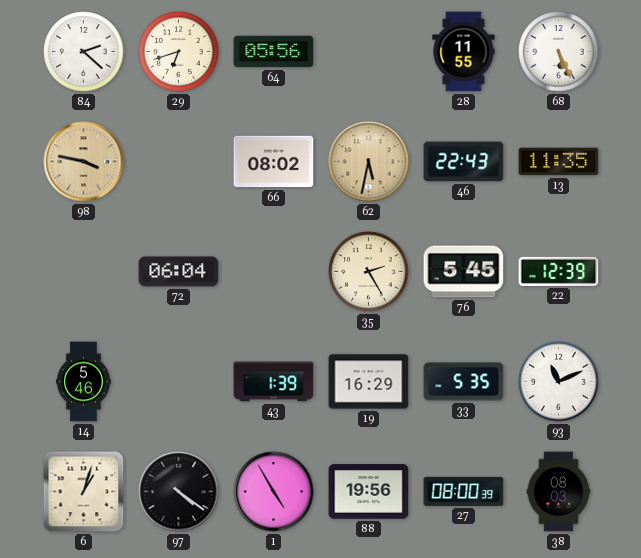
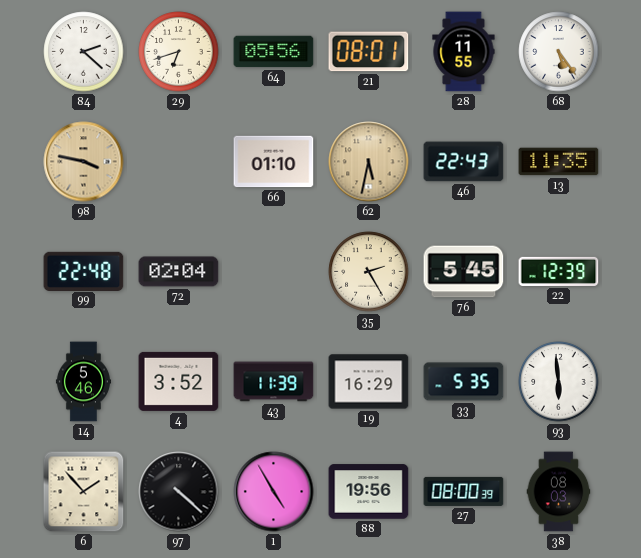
21: none -> 08:01 (369, 52)
68: 5:26 -> 5:24 (559, 52)
66: 08:02 -> 01:10 (274, 162)
99: none -> 22:48 (84, 271)
72: 06:04 -> 02:04 (179, 272)
4: none -> 3:52 (179, 381)
43: 1:39 -> 11:39 (274, 382)
93: 11:11 -> 5:59 (559, 382)
6: 1:03 -> 1:53 (84, 492)
97: 4:21 -> 4:22 (179, 492)
